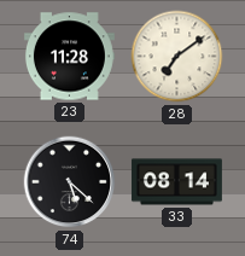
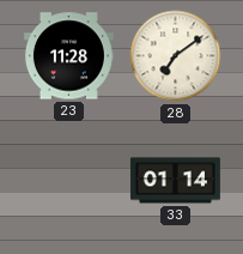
74: 5:22 -> none (70, 182)
33: 08:14 -> 01:14 (175, 181)
